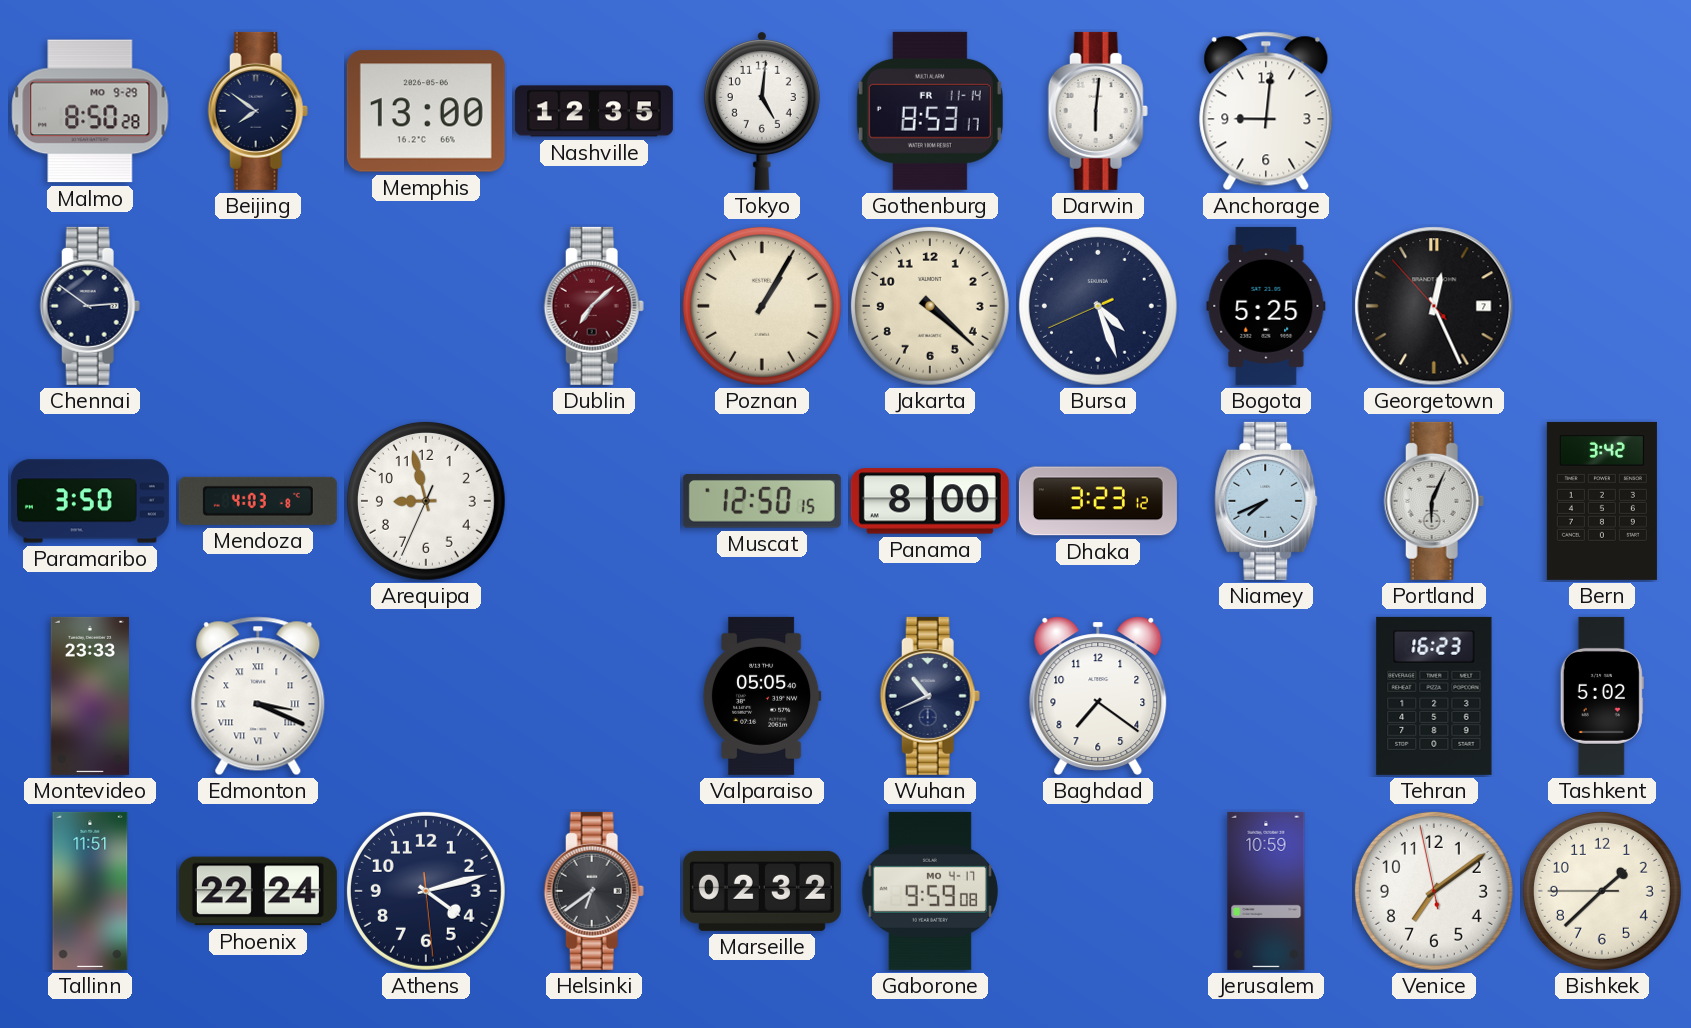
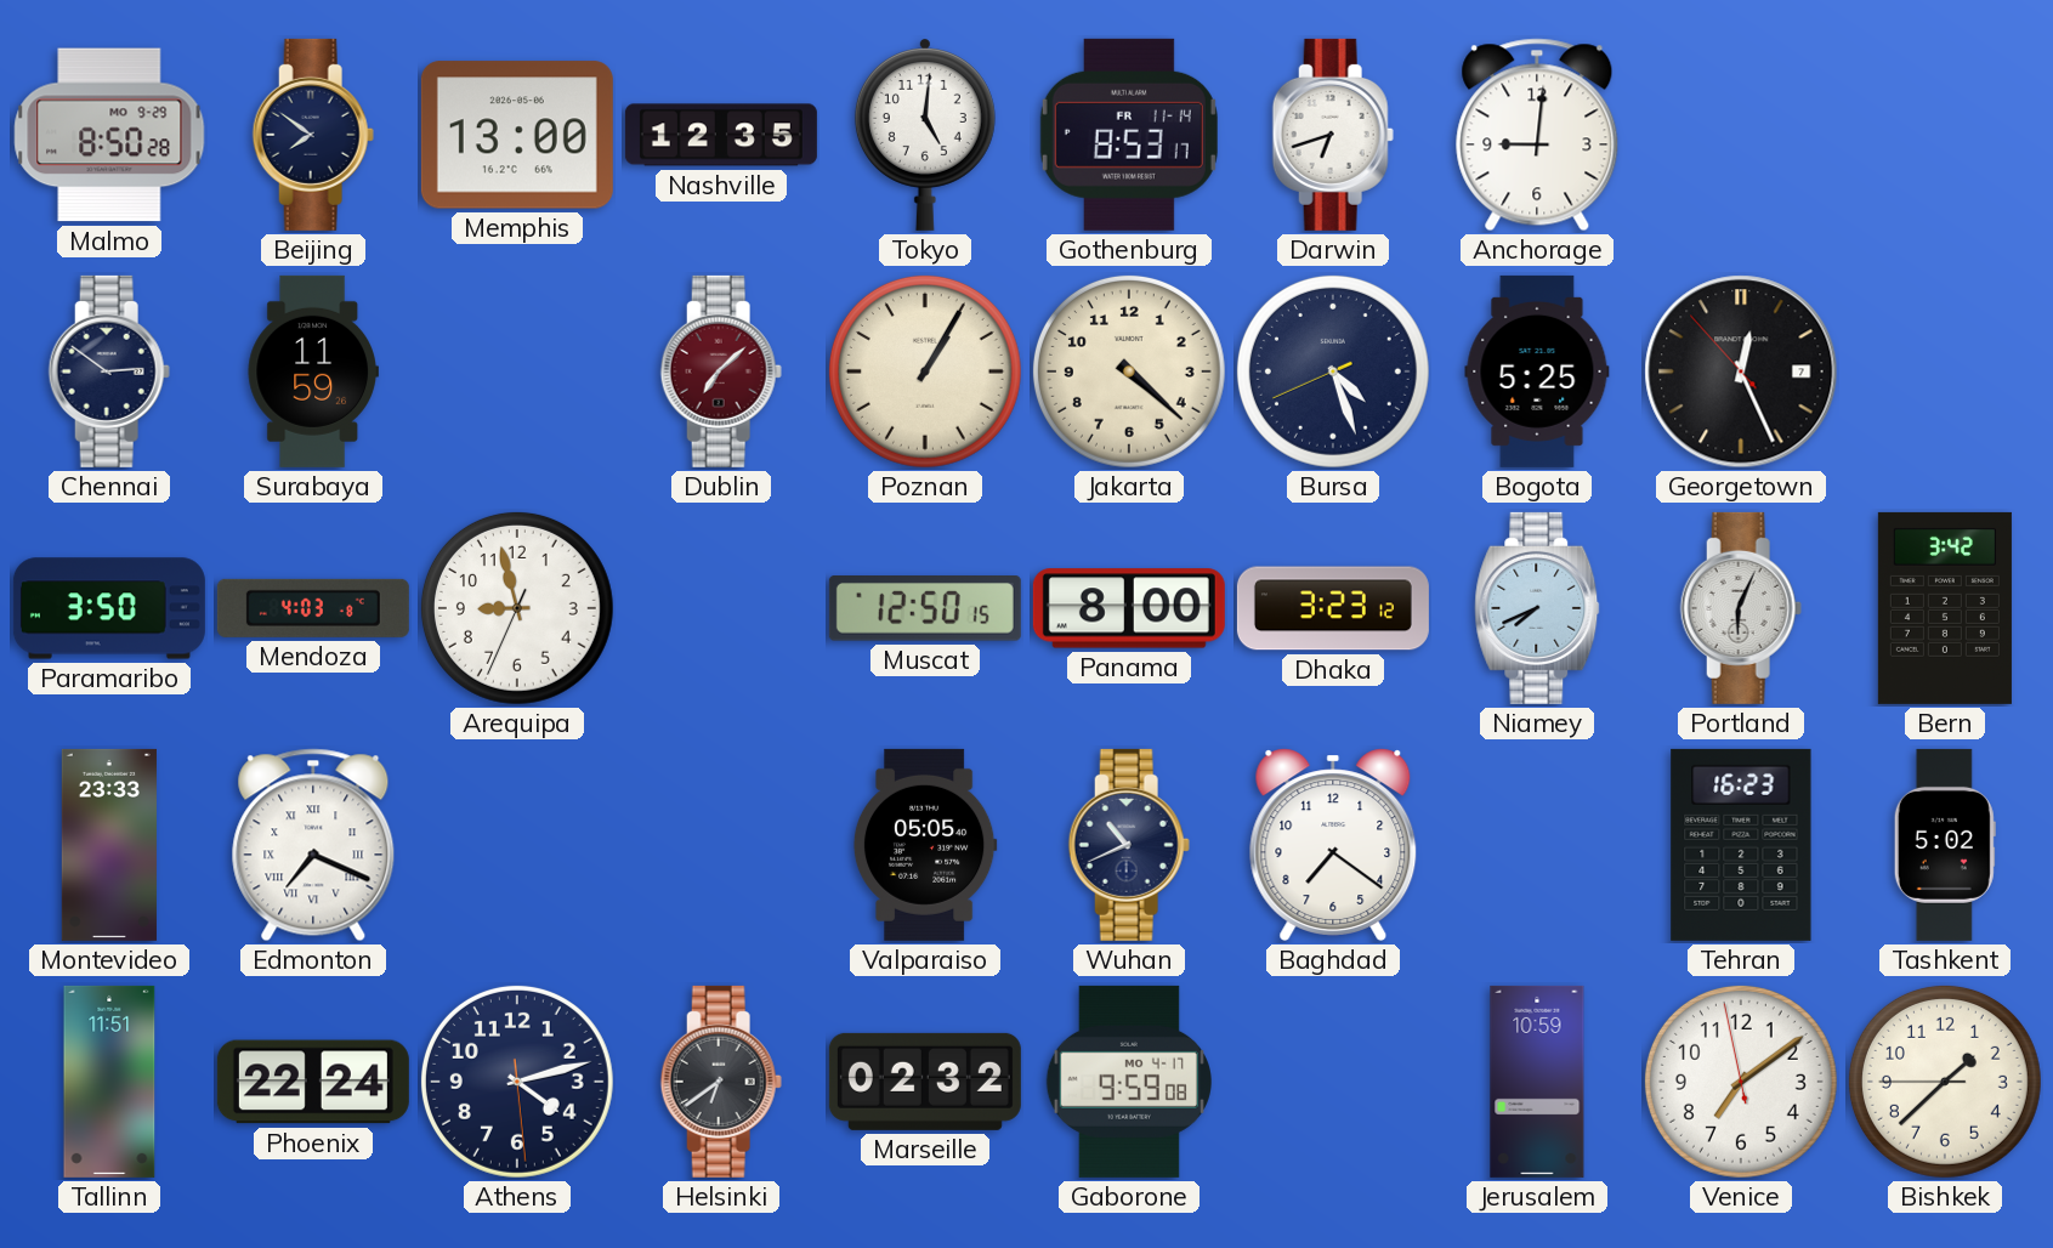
Darwin: 6:01 -> 6:42 (1333, 135)
Surabaya: none -> 11:59 (313, 371)
Edmonton: 3:19 -> 7:19 (313, 845)
